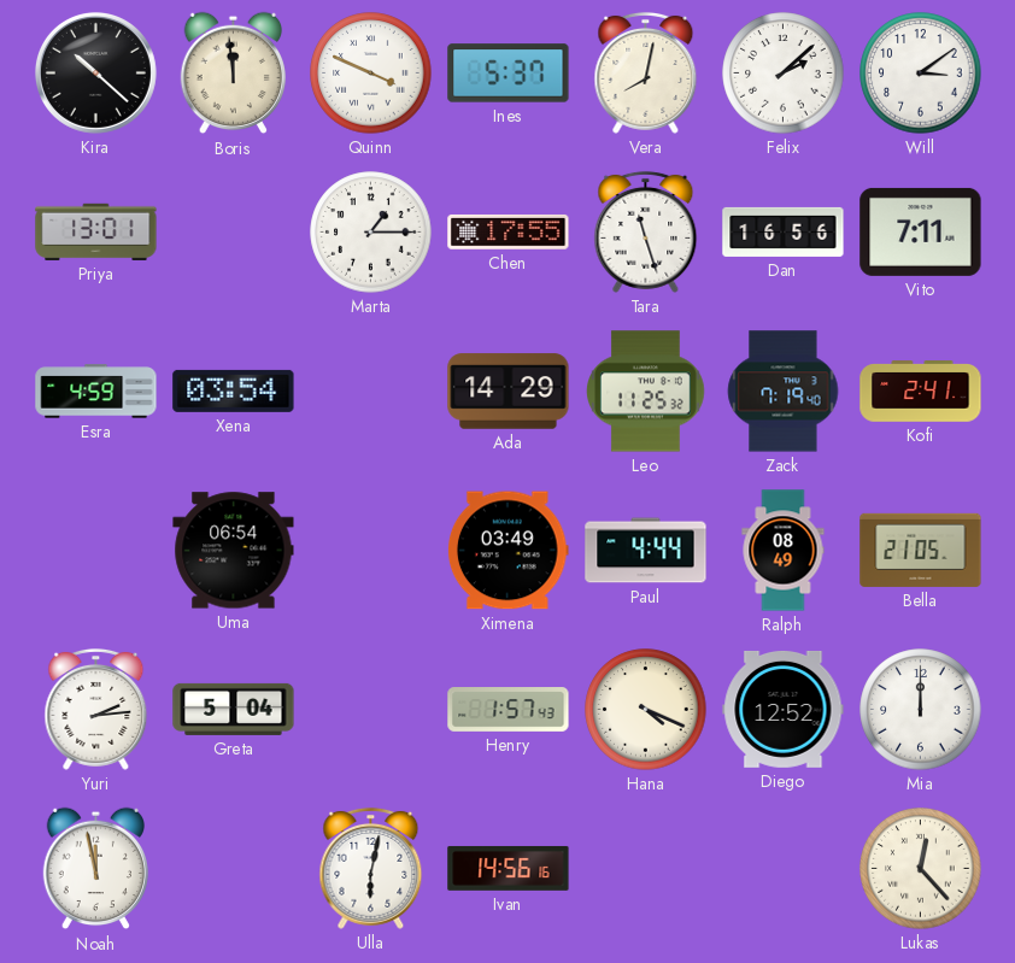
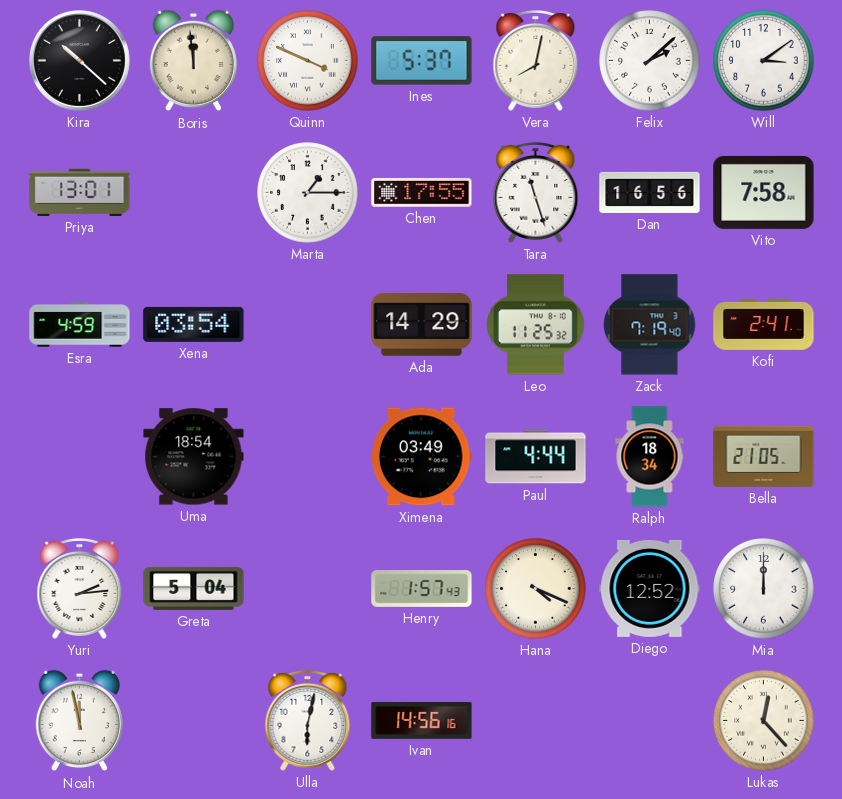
Vito: 7:11 -> 7:58 (764, 192)
Uma: 06:54 -> 18:54 (194, 457)
Ralph: 08:49 -> 18:34 (650, 457)
